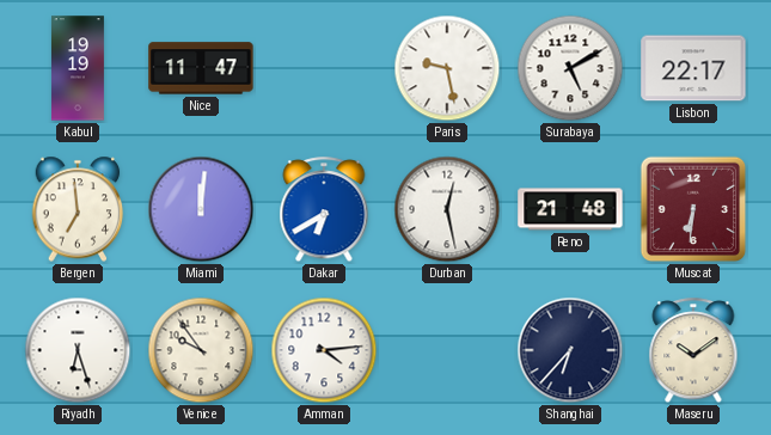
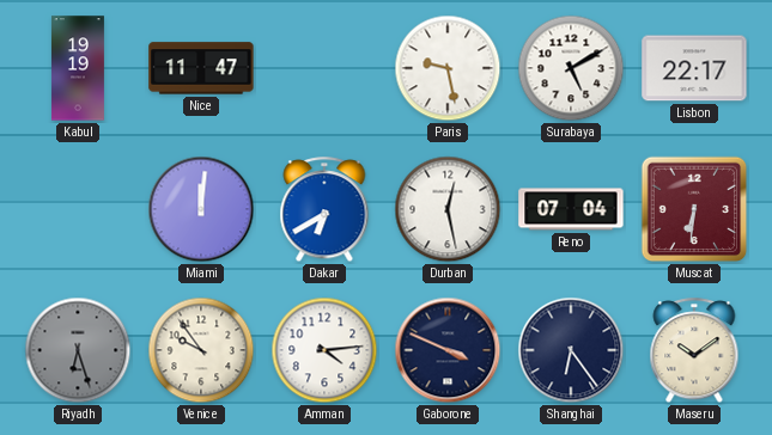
Bergen: 6:59 -> none (78, 209)
Reno: 21:48 -> 07:04 (571, 209)
Riyadh dial: white -> grey (78, 350)
Gaborone: none -> 3:49 (448, 350)
Shanghai: 6:37 -> 6:24 (571, 350)
